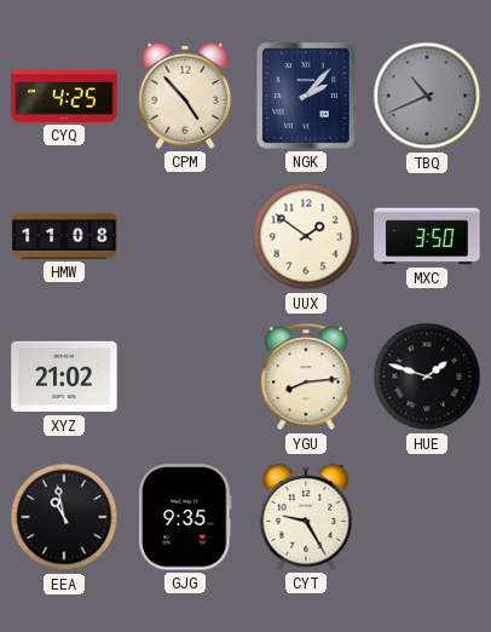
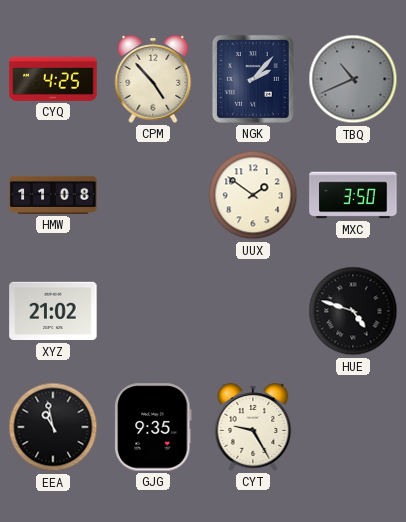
YGU: 8:14 -> none (306, 378)
HUE: 1:48 -> 4:48 (353, 311)
